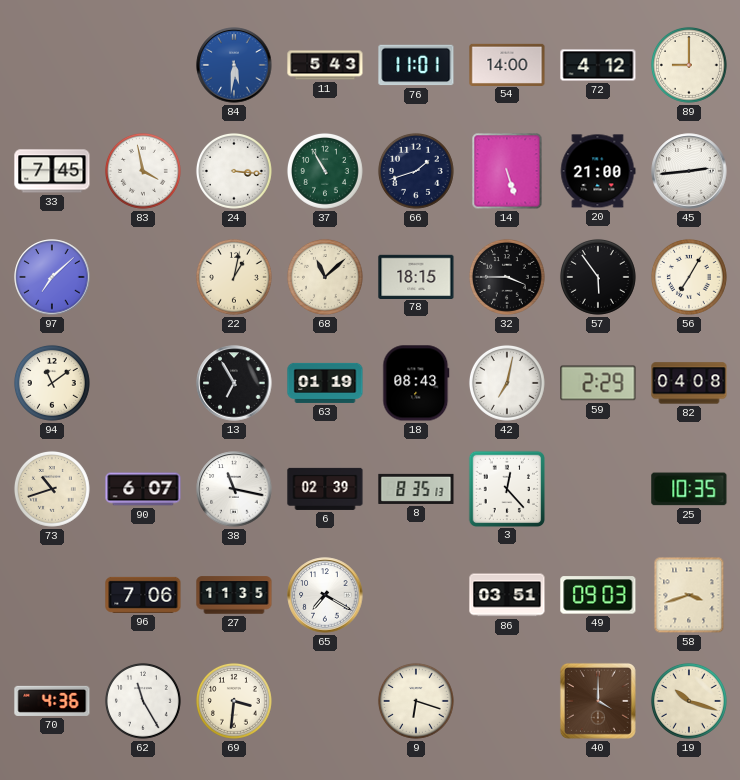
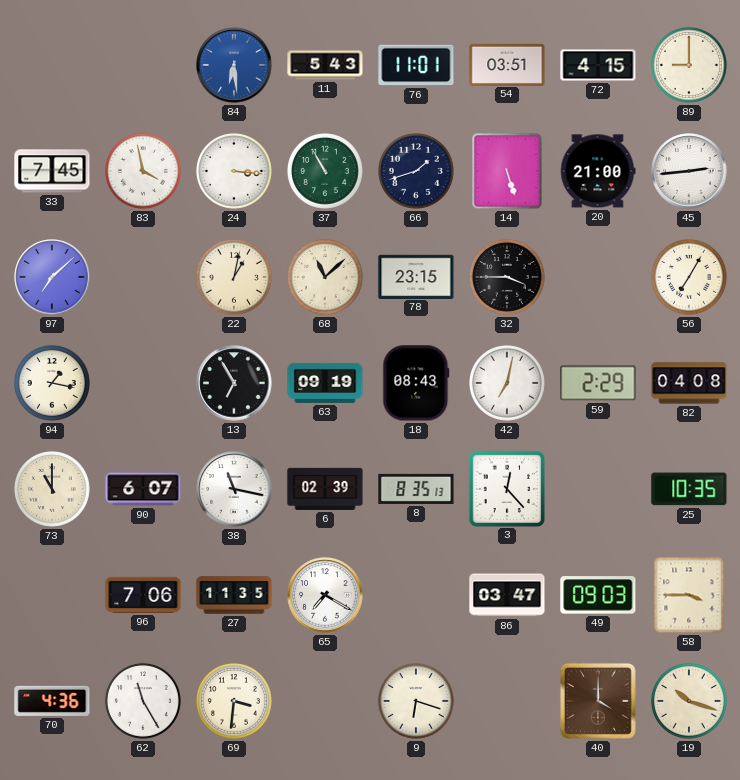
84: 5:31 -> 6:29 (234, 65)
54: 14:00 -> 03:51 (507, 64)
72: 4:12 -> 4:15 (598, 65)
78: 18:15 -> 23:15 (416, 276)
57: 5:54 -> none (598, 277)
94: 11:09 -> 1:17 (52, 383)
63: 01:19 -> 09:19 (325, 383)
73: 10:42 -> 11:00 (52, 489)
86: 03:51 -> 03:47 (507, 595)
58: 3:42 -> 3:45 (689, 595)
